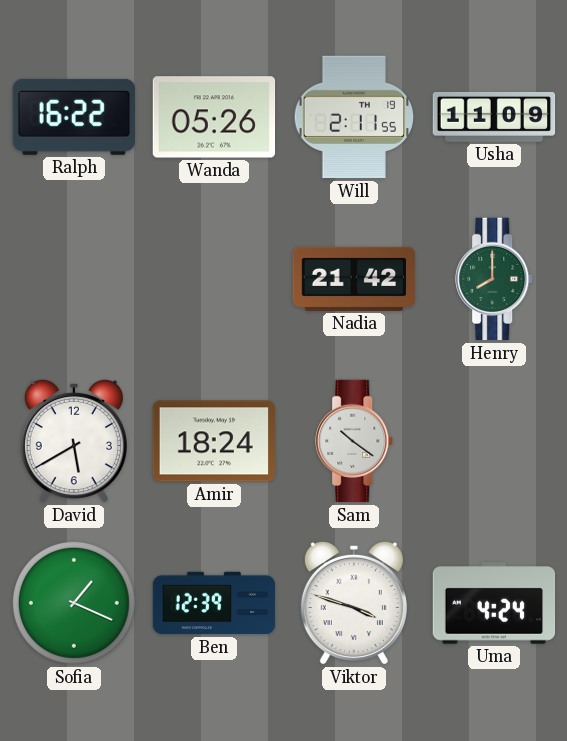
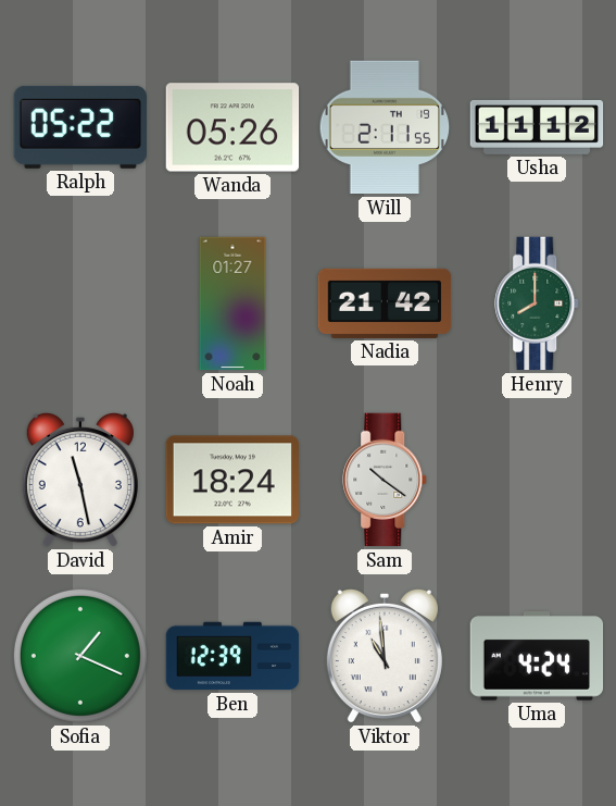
Ralph: 16:22 -> 05:22 (79, 127)
Usha: 11:09 -> 11:12 (537, 127)
Noah: none -> 01:27 (232, 303)
David: 5:40 -> 11:28 (80, 480)
Viktor: 3:48 -> 10:59 (385, 656)
